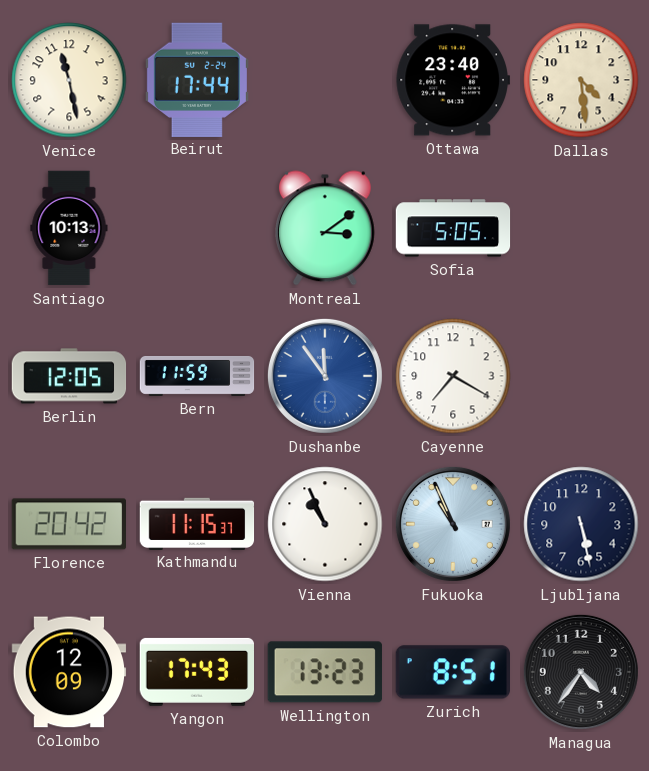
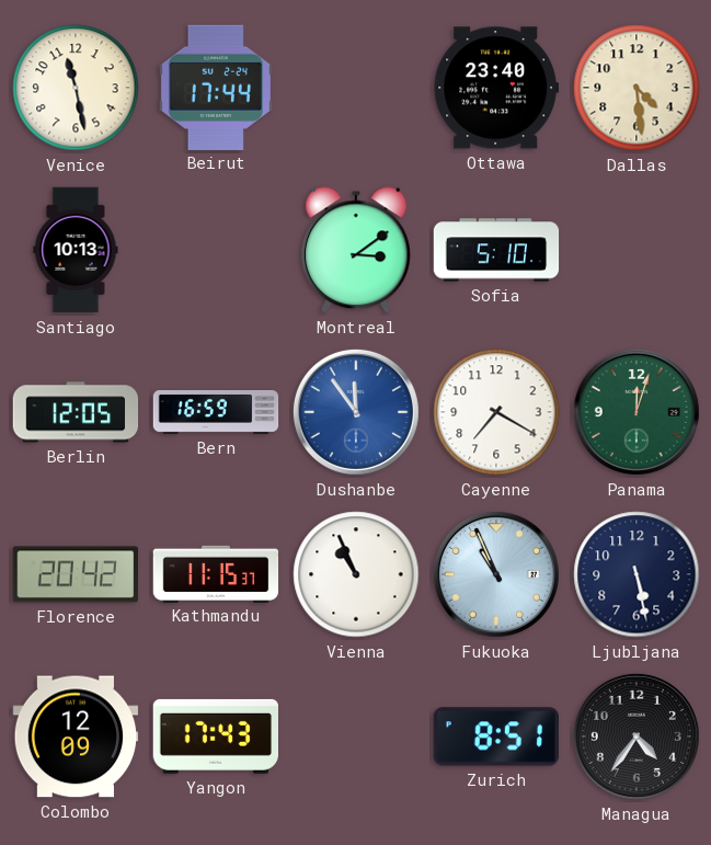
Sofia: 5:05 -> 5:10 (496, 250)
Bern: 11:59 -> 16:59 (216, 412)
Panama: none -> 12:03 (637, 412)
Wellington: 13:23 -> none (325, 672)
